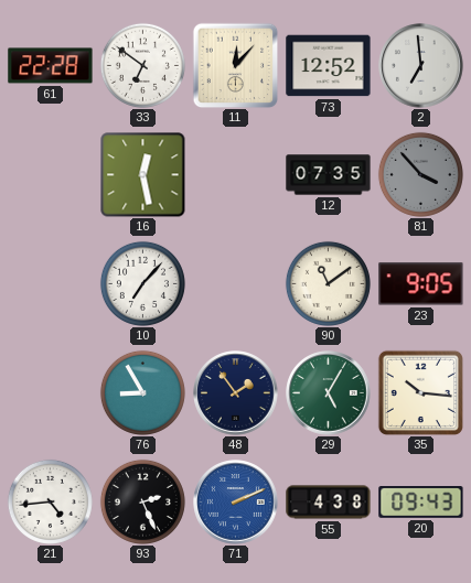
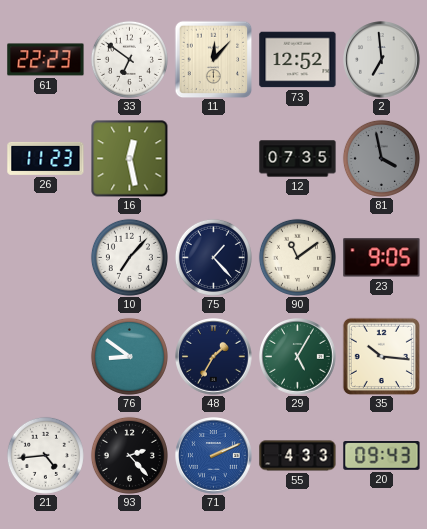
61: 22:28 -> 22:23 (46, 60)
26: none -> 11:23 (46, 158)
81: 3:53 -> 3:58 (381, 158)
75: none -> 1:23 (213, 257)
76: 8:55 -> 8:51 (129, 356)
48: 1:54 -> 1:35 (214, 357)
93: 2:26 -> 2:23 (129, 455)
55: 4:38 -> 4:33 (298, 456)
